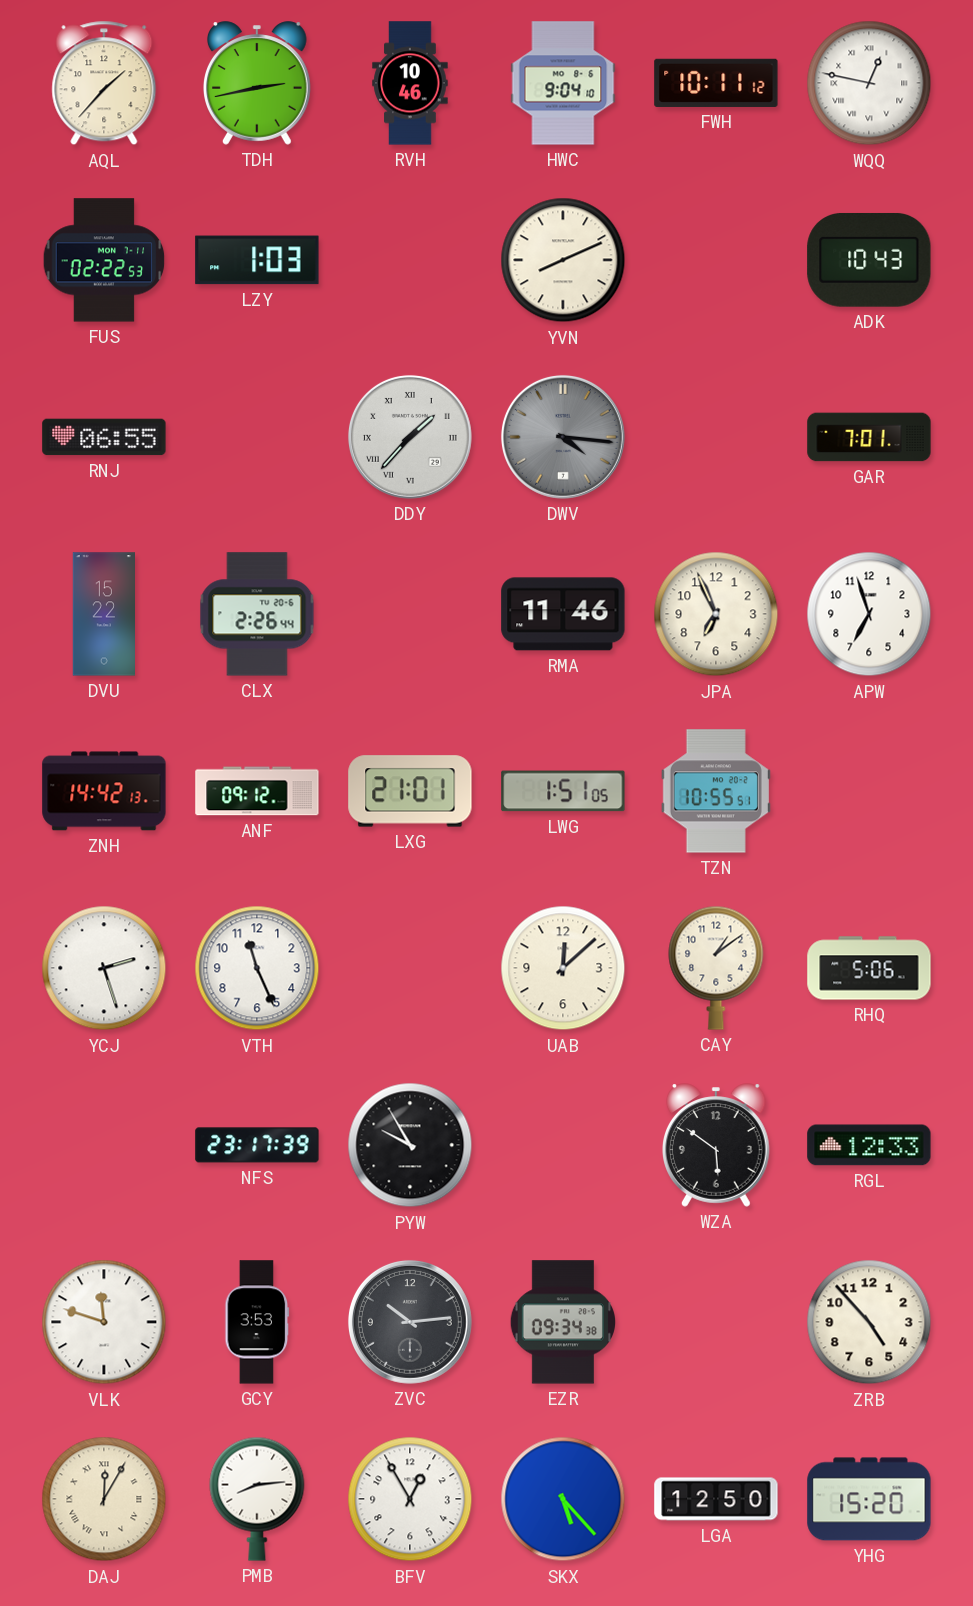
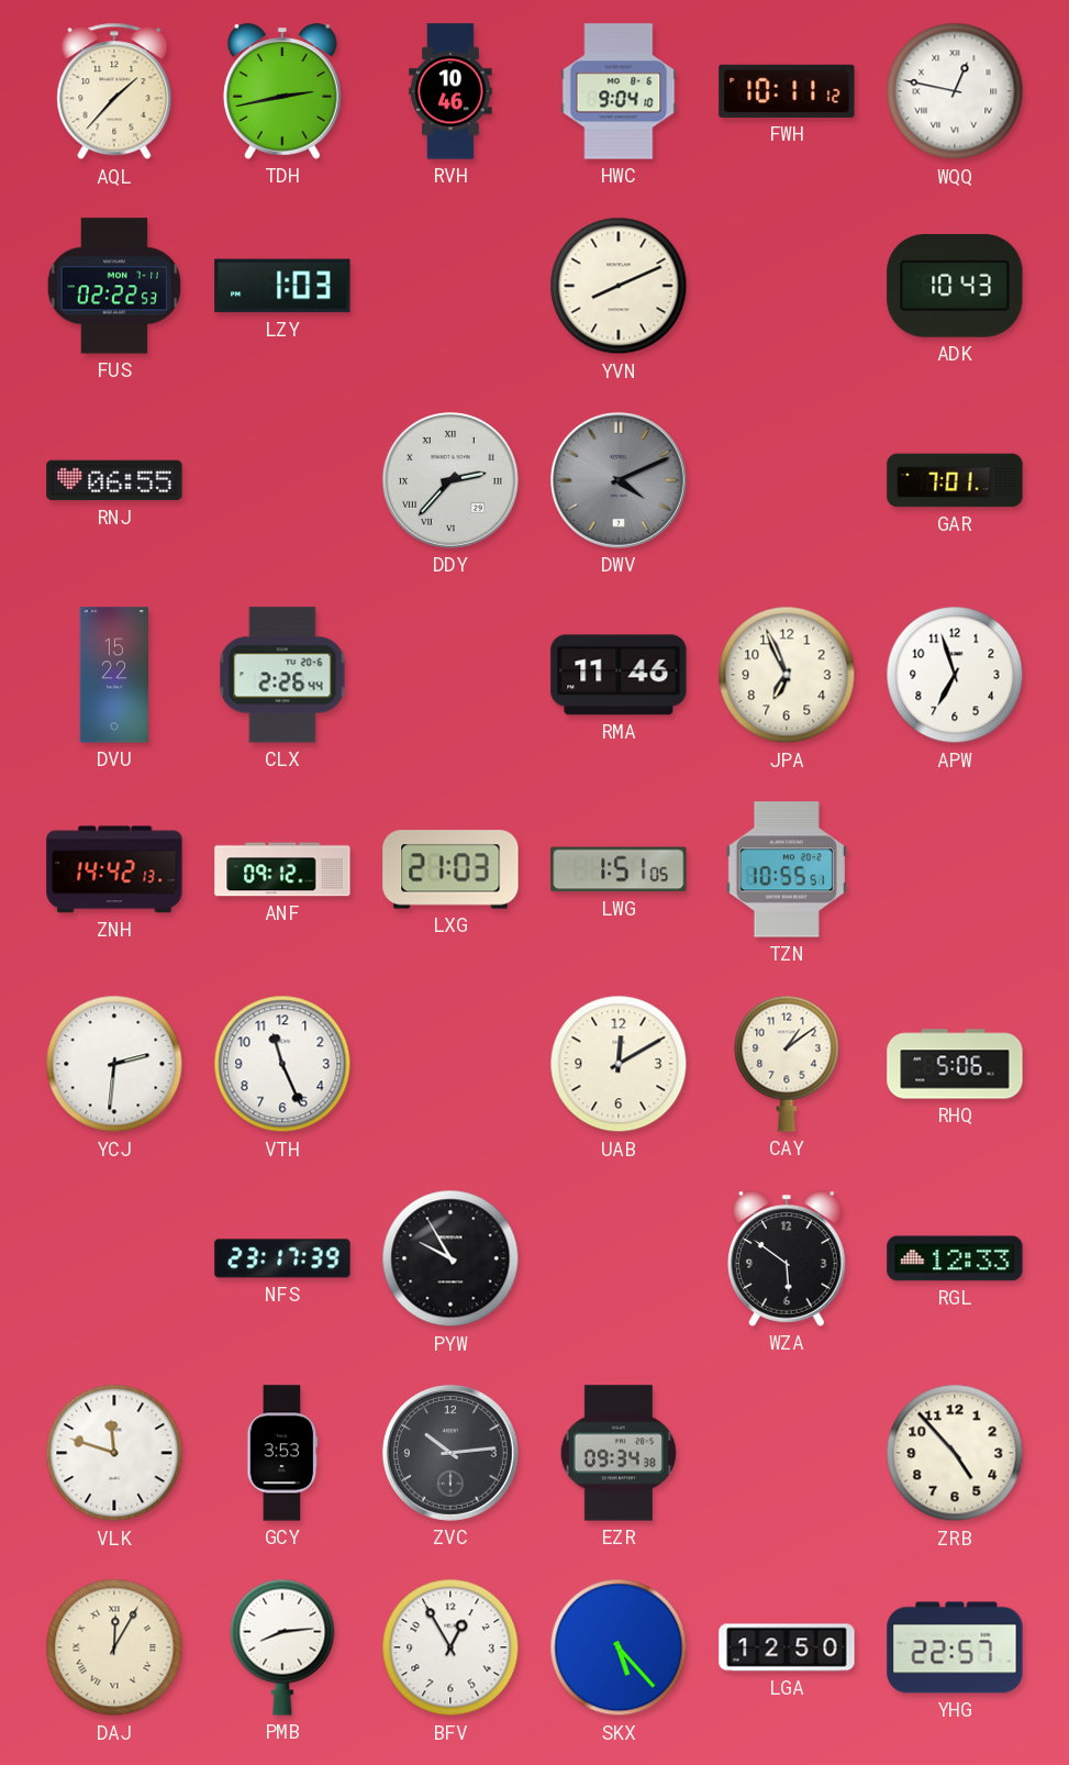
DDY: 1:37 -> 2:37 (450, 480)
DWV: 4:16 -> 4:11 (619, 480)
LXG: 21:01 -> 21:03 (450, 869)
YCJ: 2:27 -> 2:31 (114, 1064)
UAB: 12:08 -> 12:10 (619, 1064)
YHG: 15:20 -> 22:57 (955, 1647)
